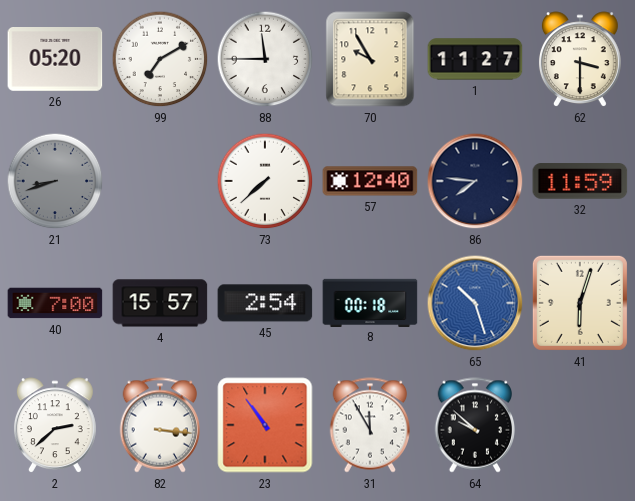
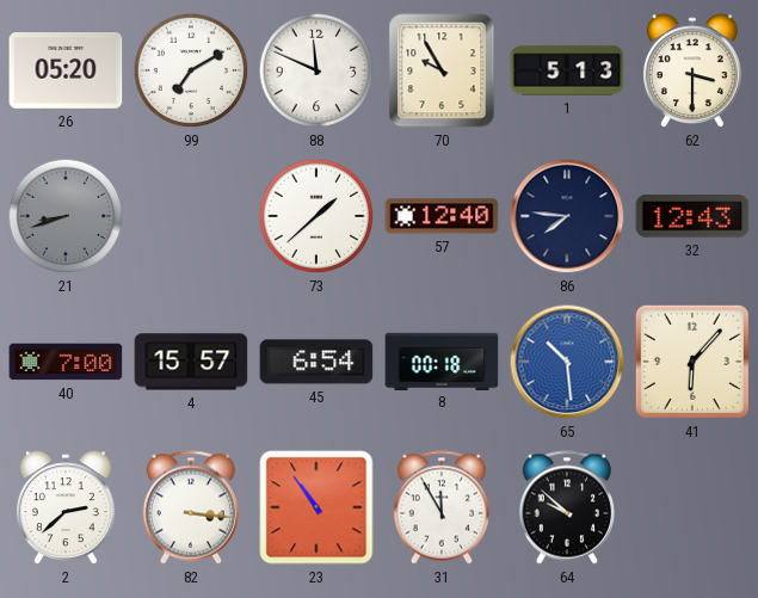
88: 11:45 -> 11:49 (316, 70)
1: 11:27 -> 5:13 (567, 70)
73: 7:38 -> 1:38 (316, 216)
32: 11:59 -> 12:43 (692, 216)
45: 2:54 -> 6:54 (316, 362)
65: 10:27 -> 10:29 (567, 362)
41: 6:03 -> 6:07 (692, 362)
